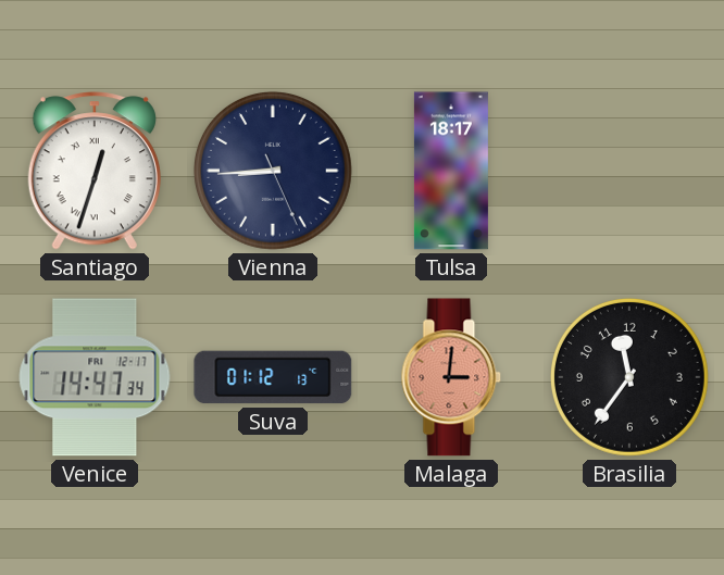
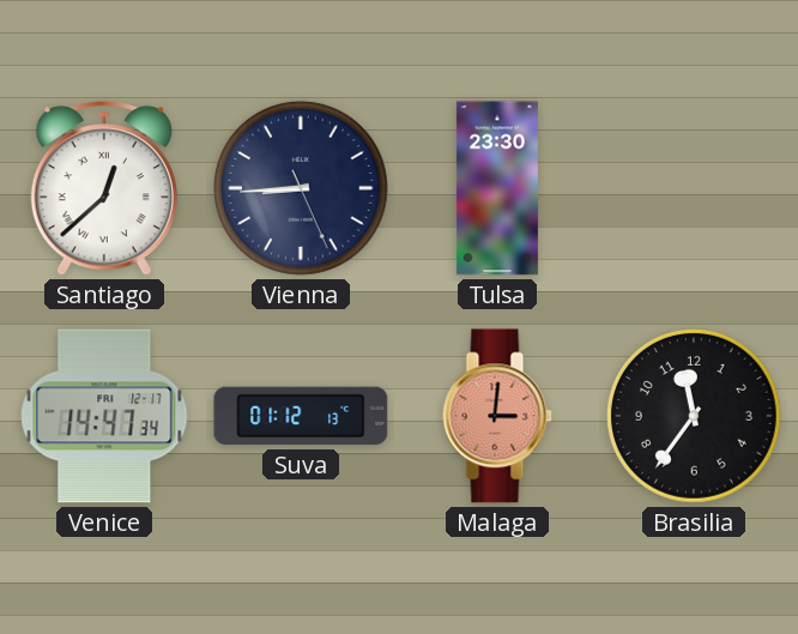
Santiago: 12:33 -> 12:38 (104, 188)
Tulsa: 18:17 -> 23:30 (497, 188)
